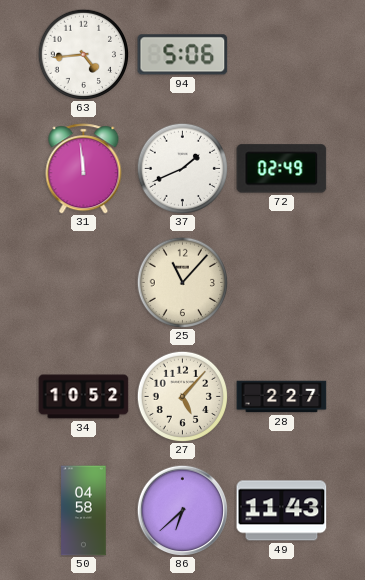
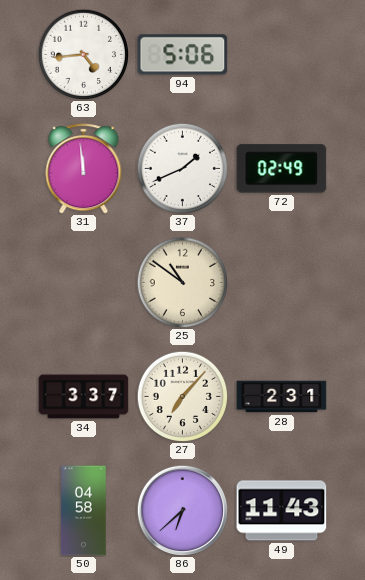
25: 11:07 -> 10:51 (182, 282)
34: 10:52 -> 3:37 (84, 397)
27: 5:07 -> 7:07 (182, 396)
28: 2:27 -> 2:31 (282, 397)
